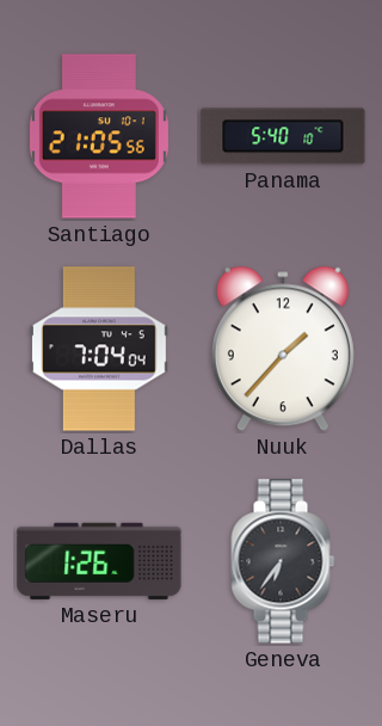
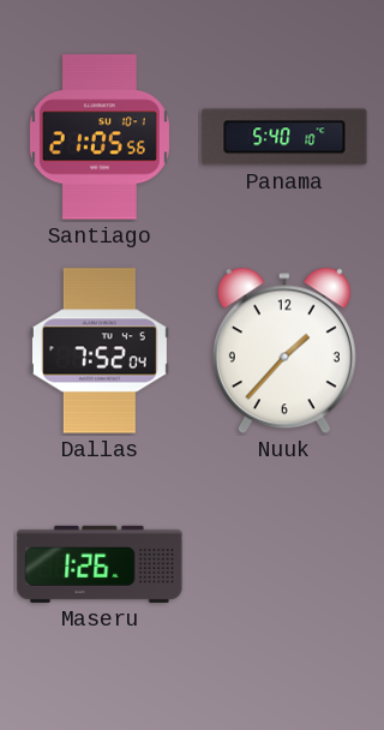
Dallas: 7:04 -> 7:52 (100, 351)
Geneva: 6:36 -> none (283, 561)
